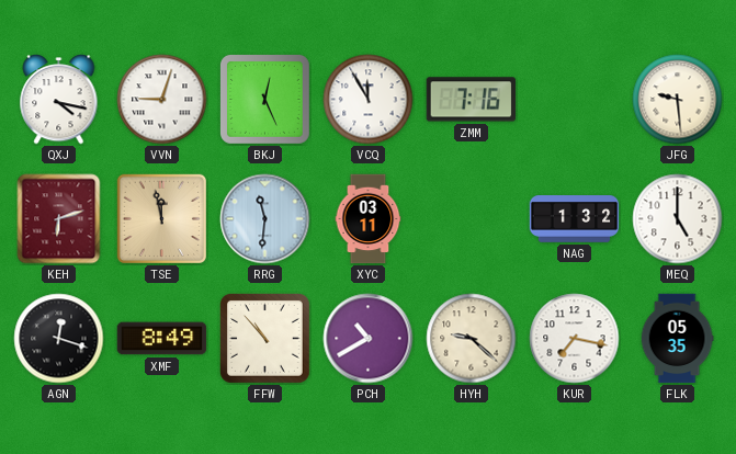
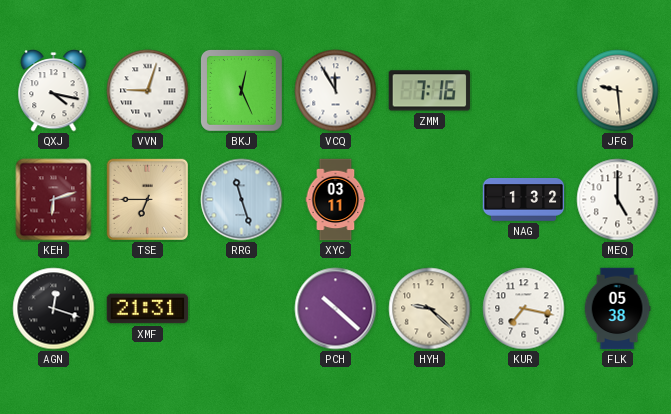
TSE: 11:58 -> 6:45 (147, 199)
RRG: 11:31 -> 11:27 (242, 200)
XMF: 8:49 -> 21:31 (148, 309)
FFW: 10:53 -> none (265, 339)
PCH: 10:40 -> 10:22 (336, 309)
FLK: 05:35 -> 05:38 (617, 309)
